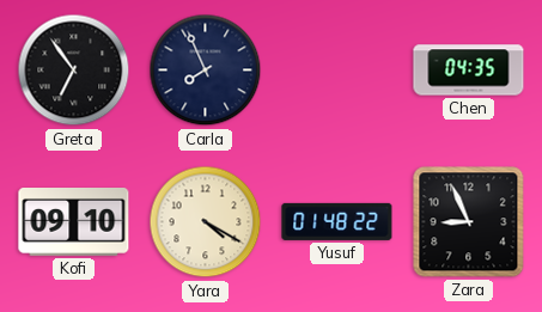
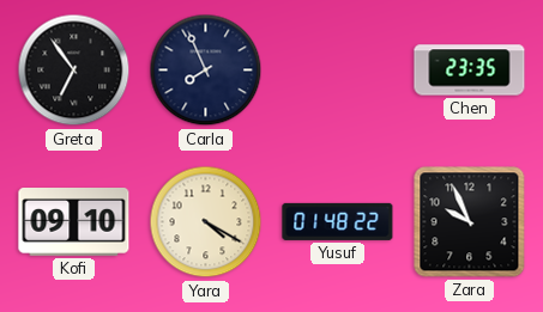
Chen: 04:35 -> 23:35 (470, 71)
Zara: 8:56 -> 9:56 (470, 222)
